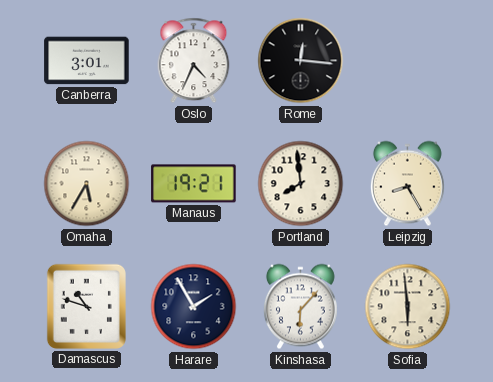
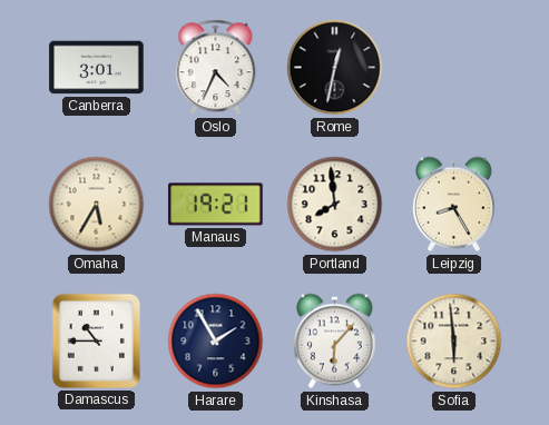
Rome: 12:16 -> 12:32 (335, 68)
Damascus: 10:48 -> 10:45 (96, 340)
